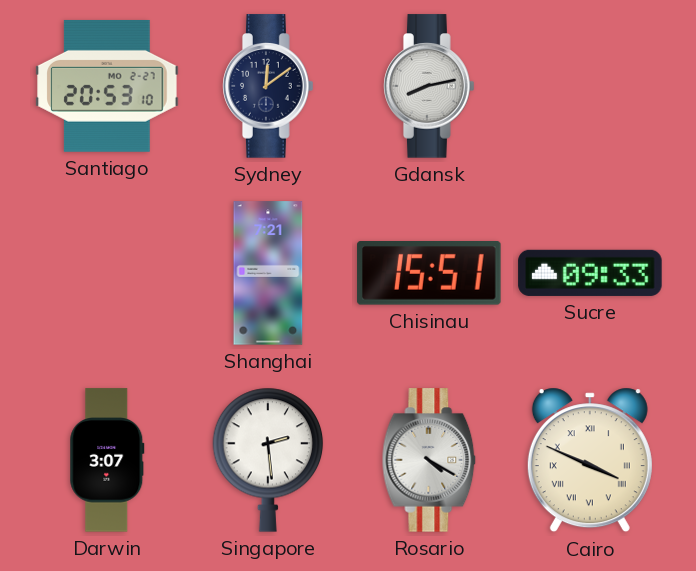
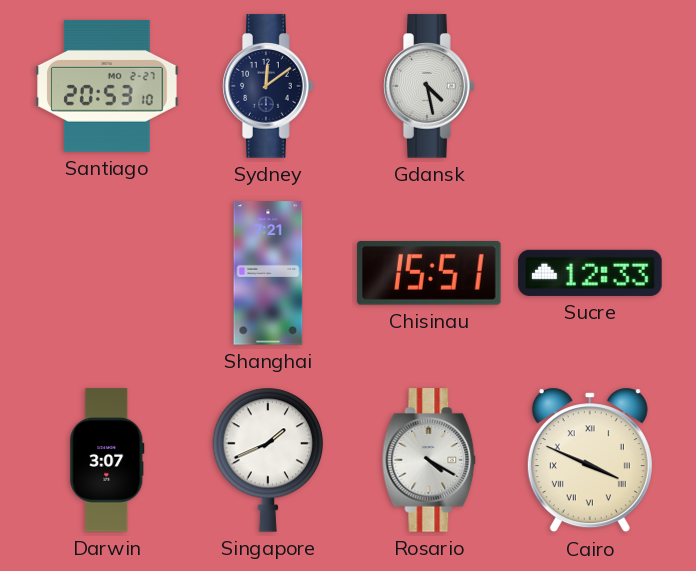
Gdansk: 8:13 -> 4:28 (429, 86)
Sucre: 09:33 -> 12:33 (590, 273)
Singapore: 2:29 -> 1:41 (268, 460)
